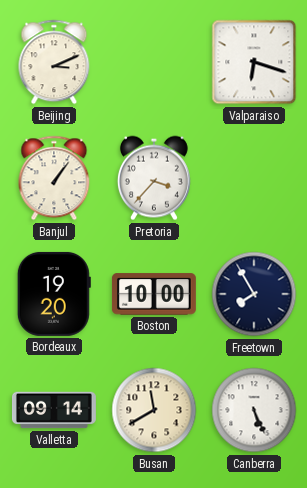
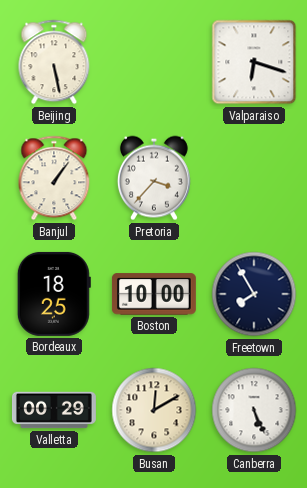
Beijing: 3:11 -> 5:28 (54, 62)
Bordeaux: 19:20 -> 18:25 (54, 294)
Valletta: 09:14 -> 00:29 (54, 410)
Busan: 11:40 -> 12:10 (154, 410)
